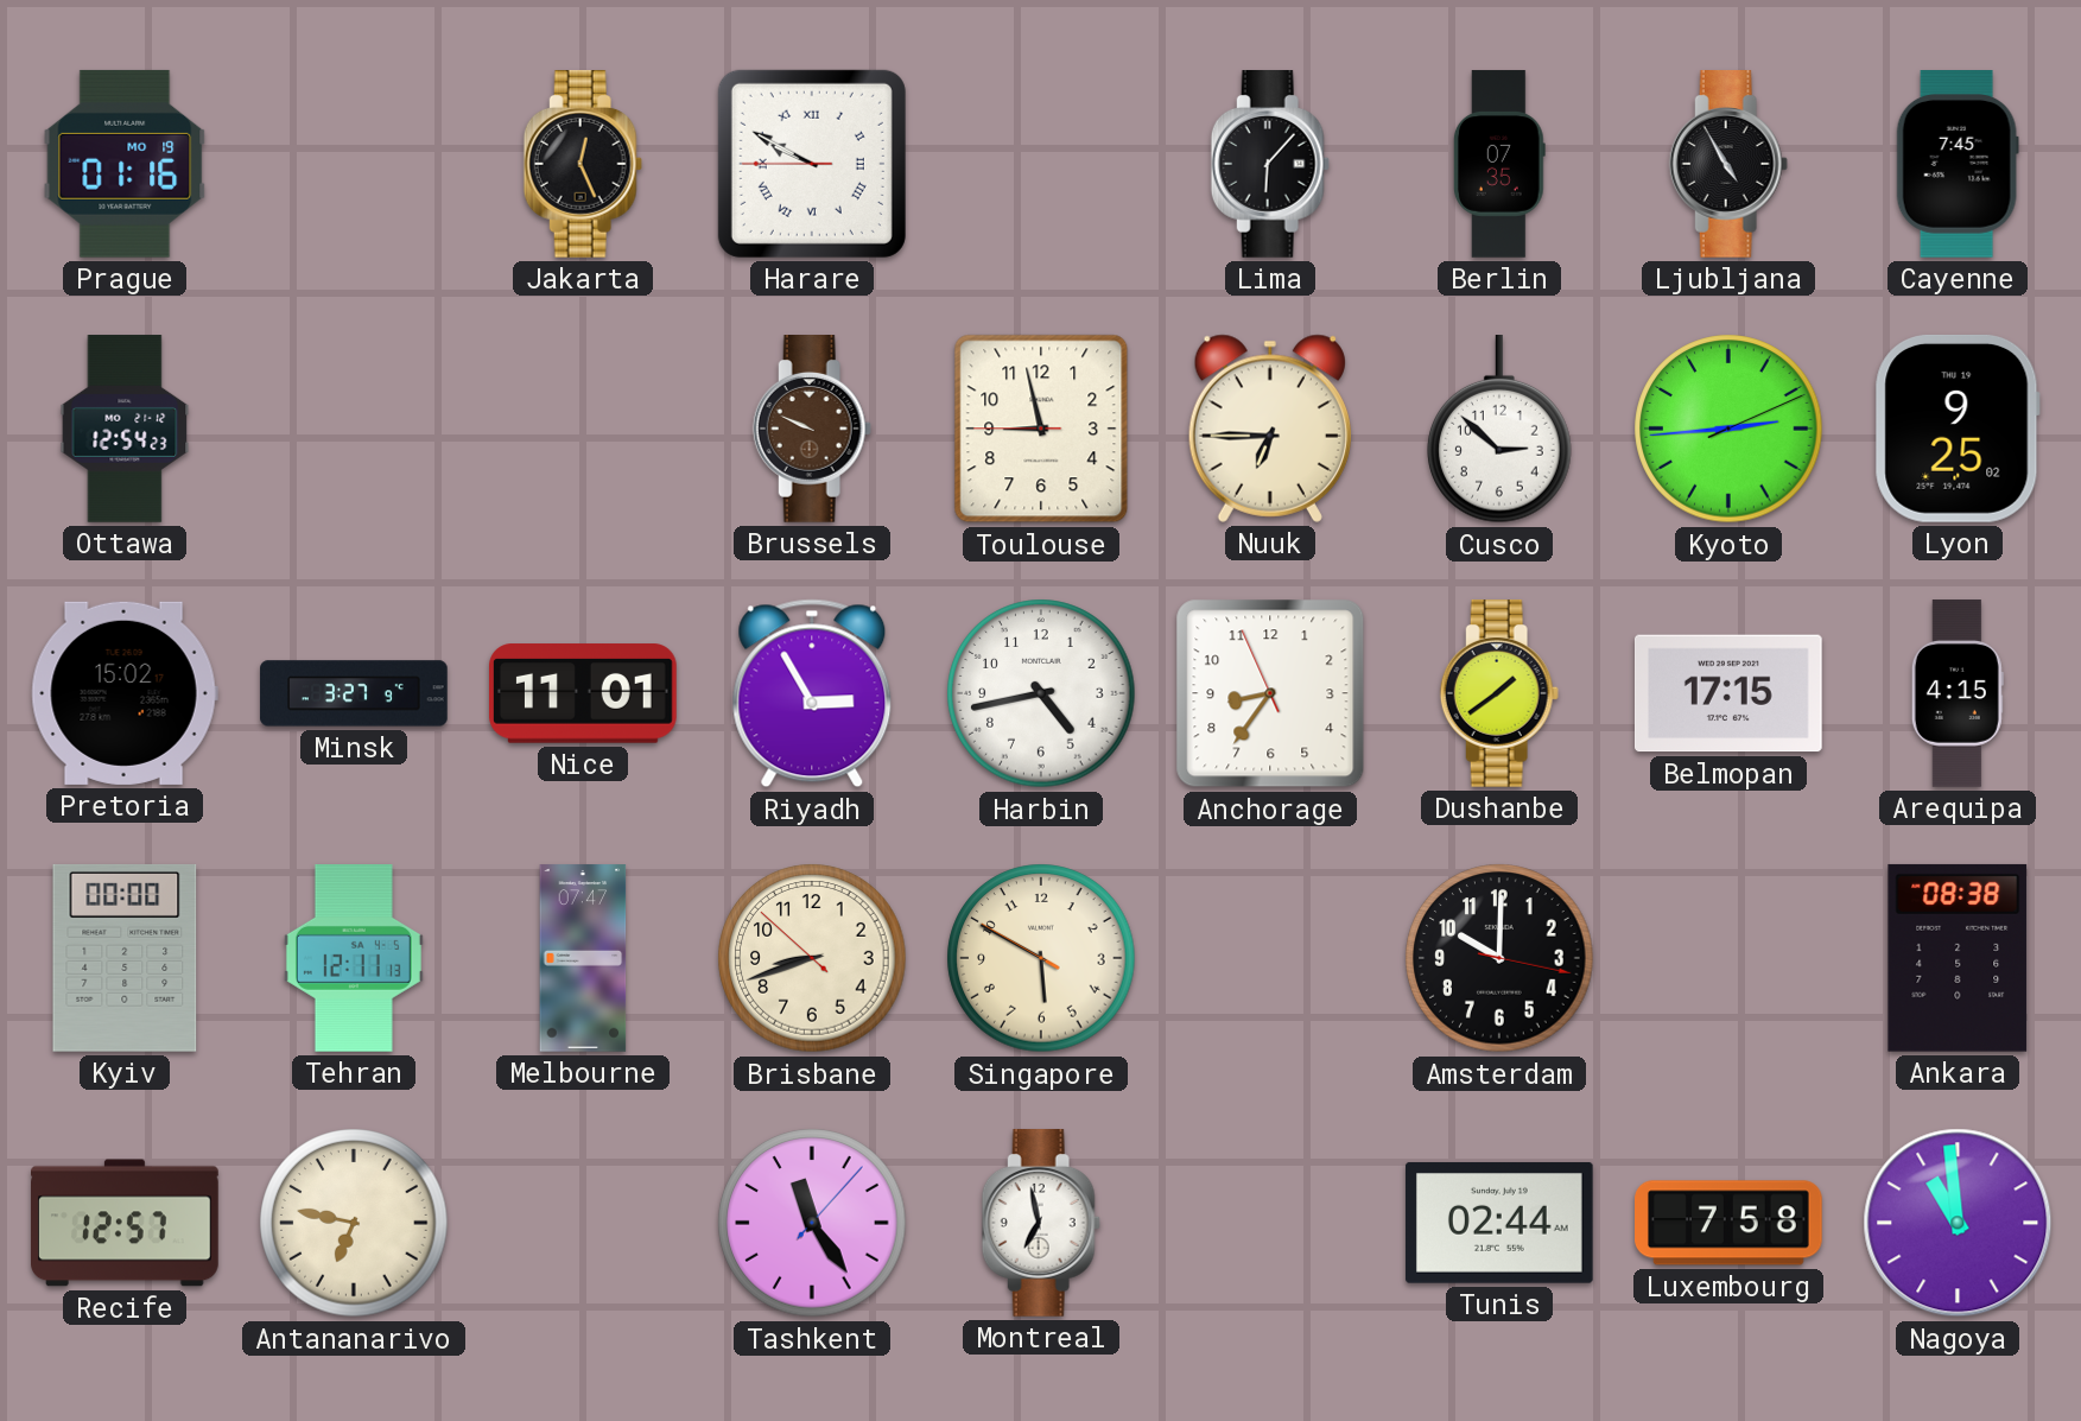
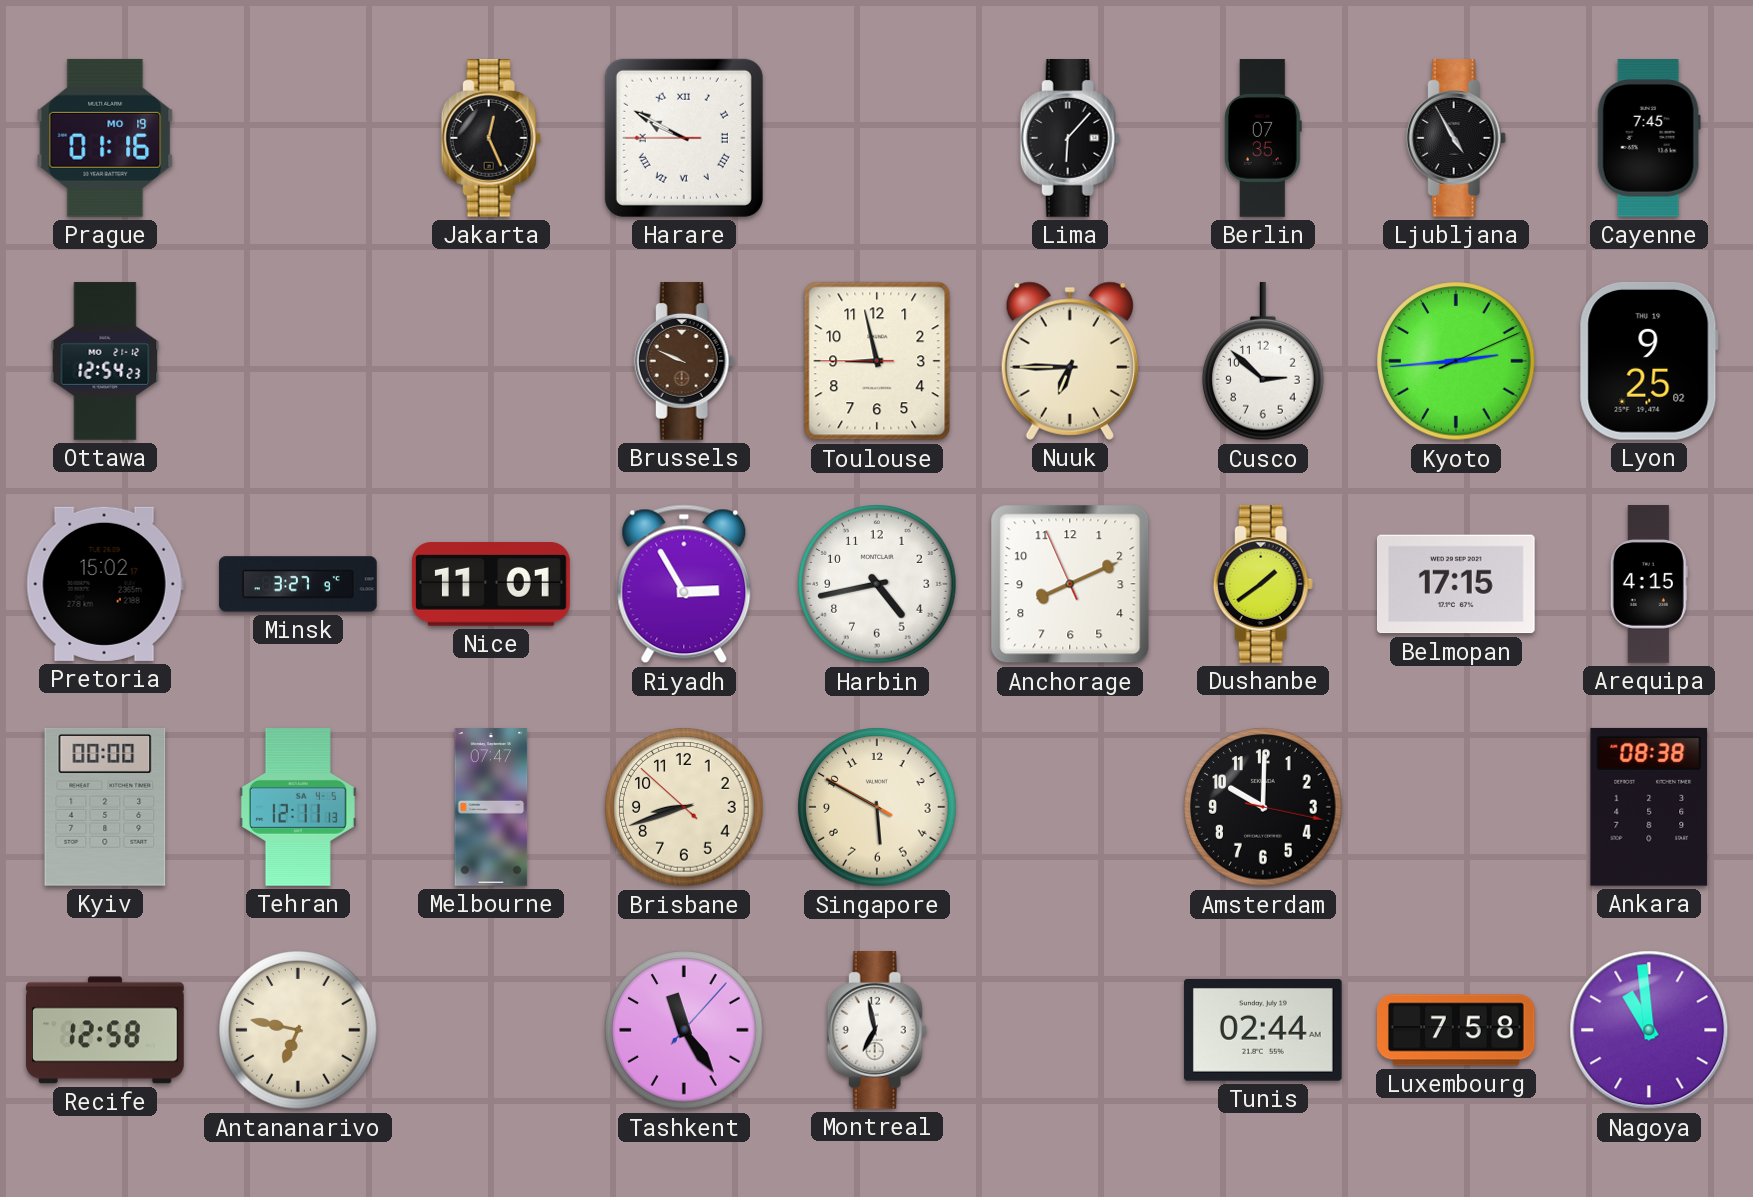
Anchorage: 8:35 -> 8:10 (1070, 584)
Recife: 12:57 -> 12:58 (106, 1030)
